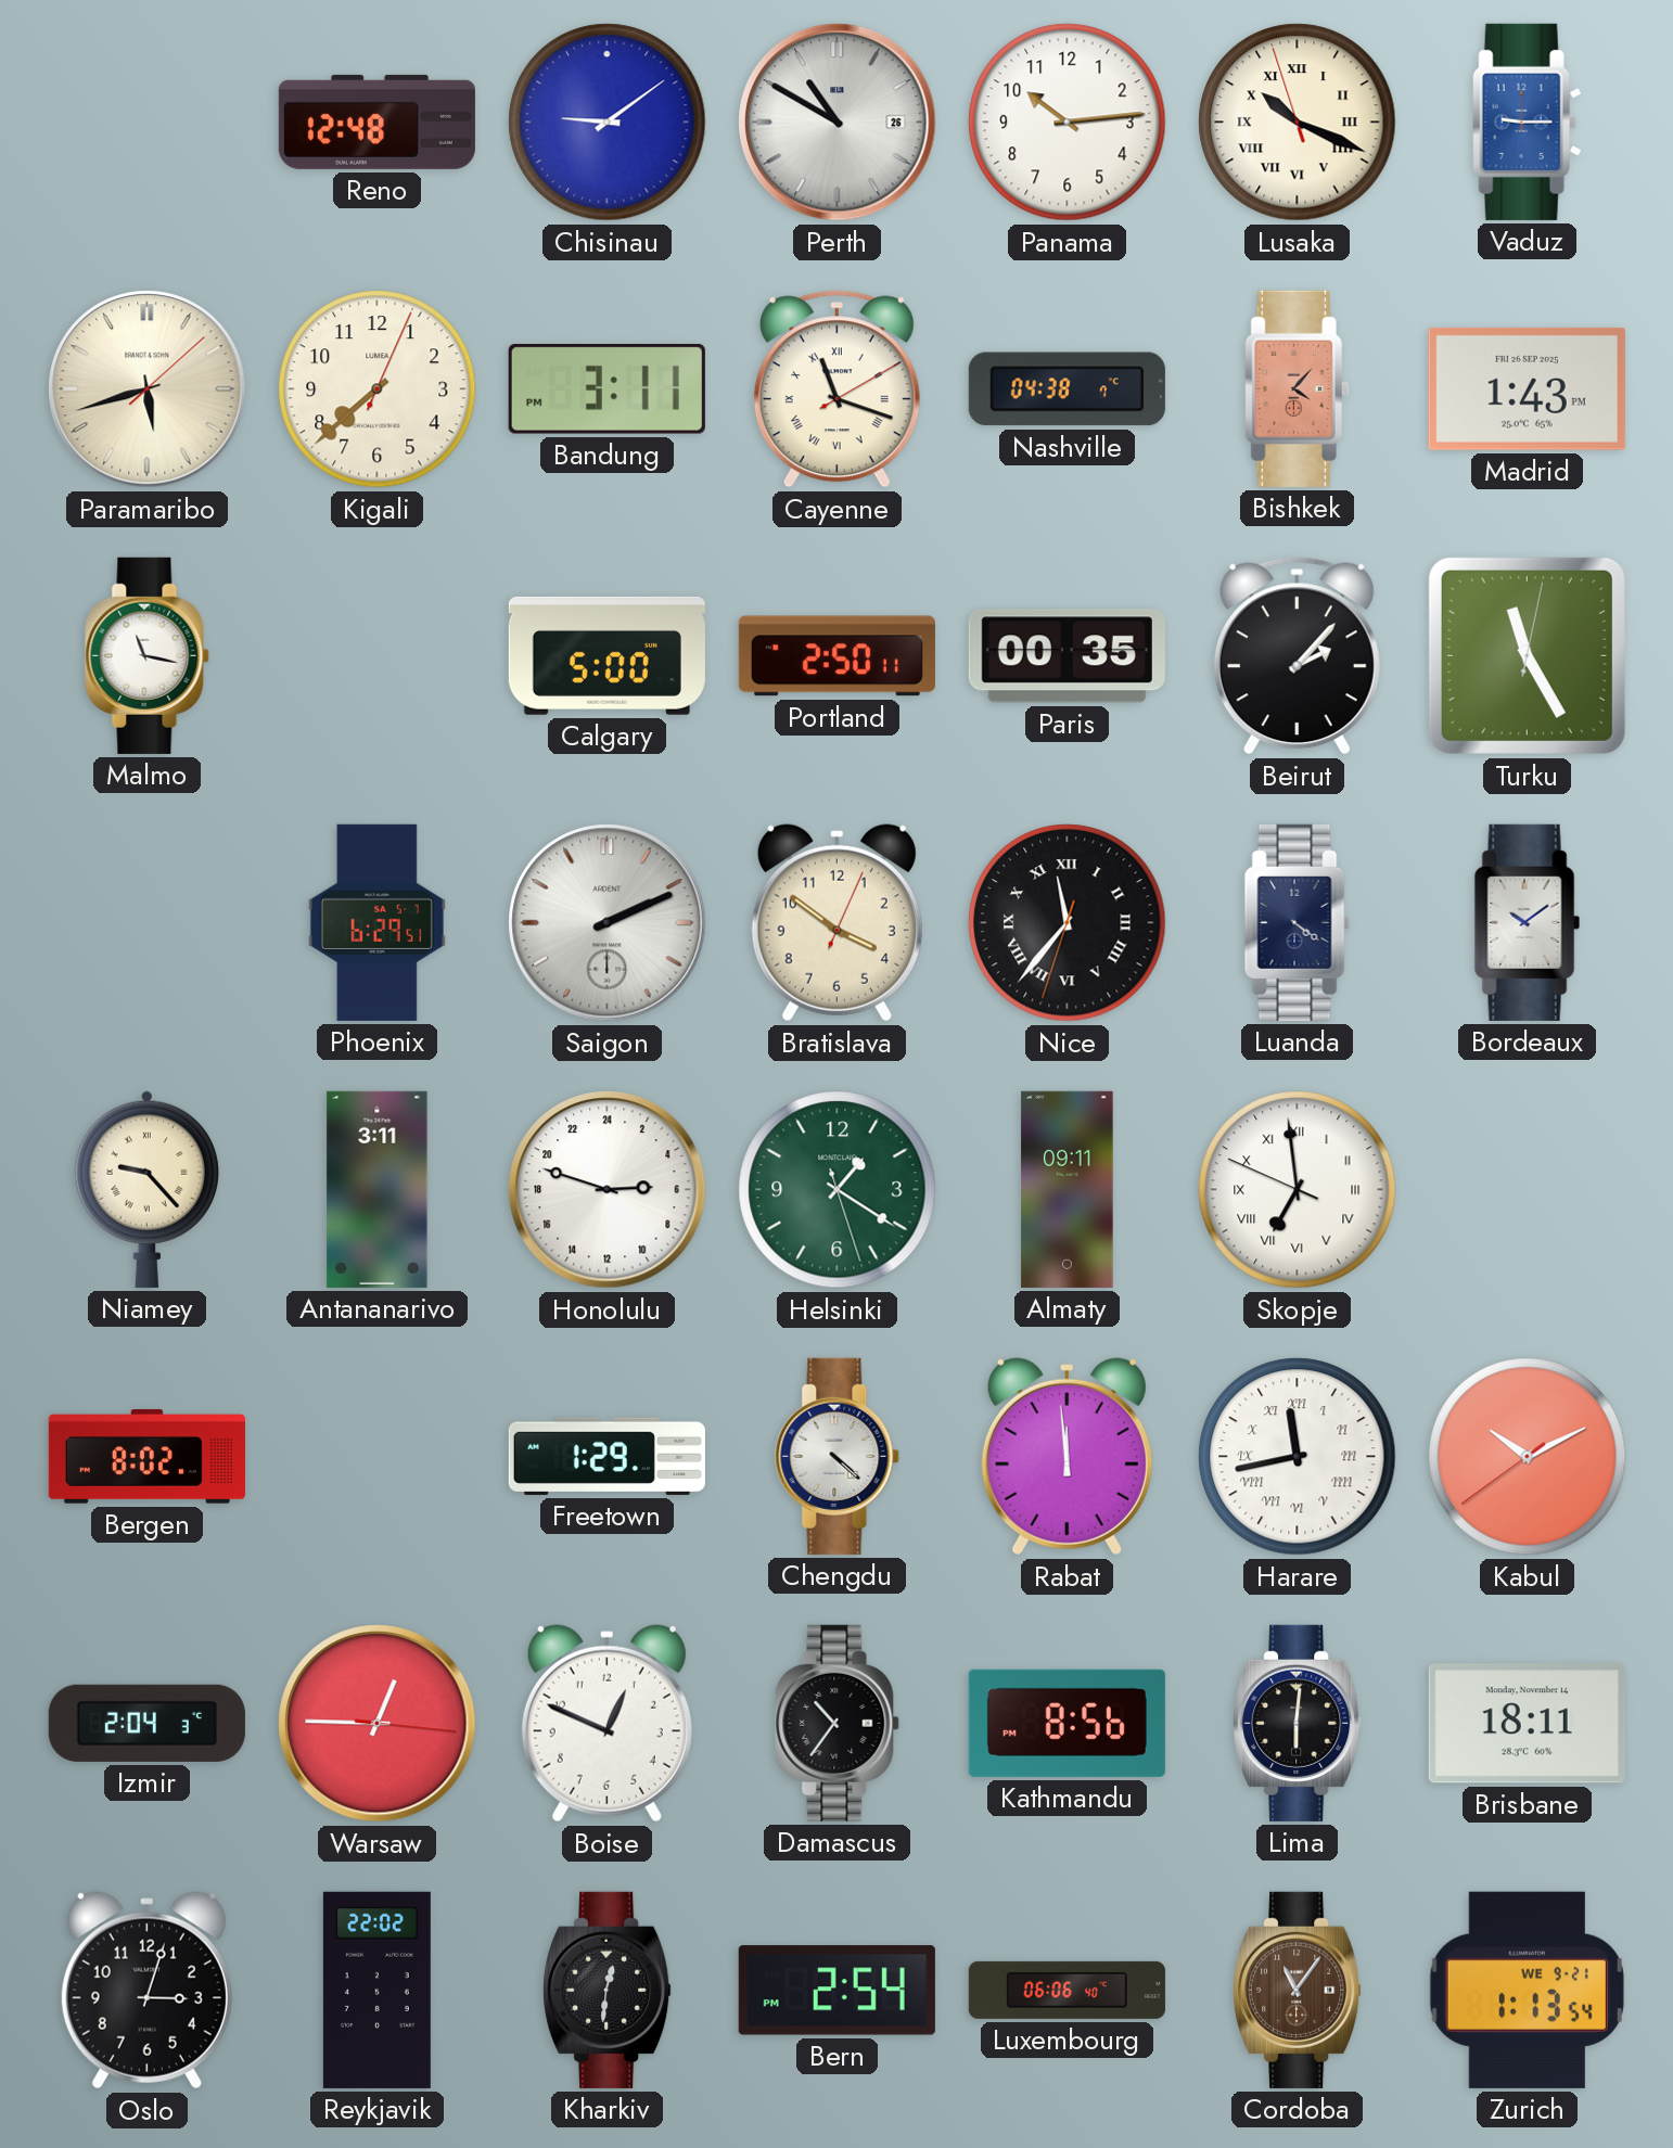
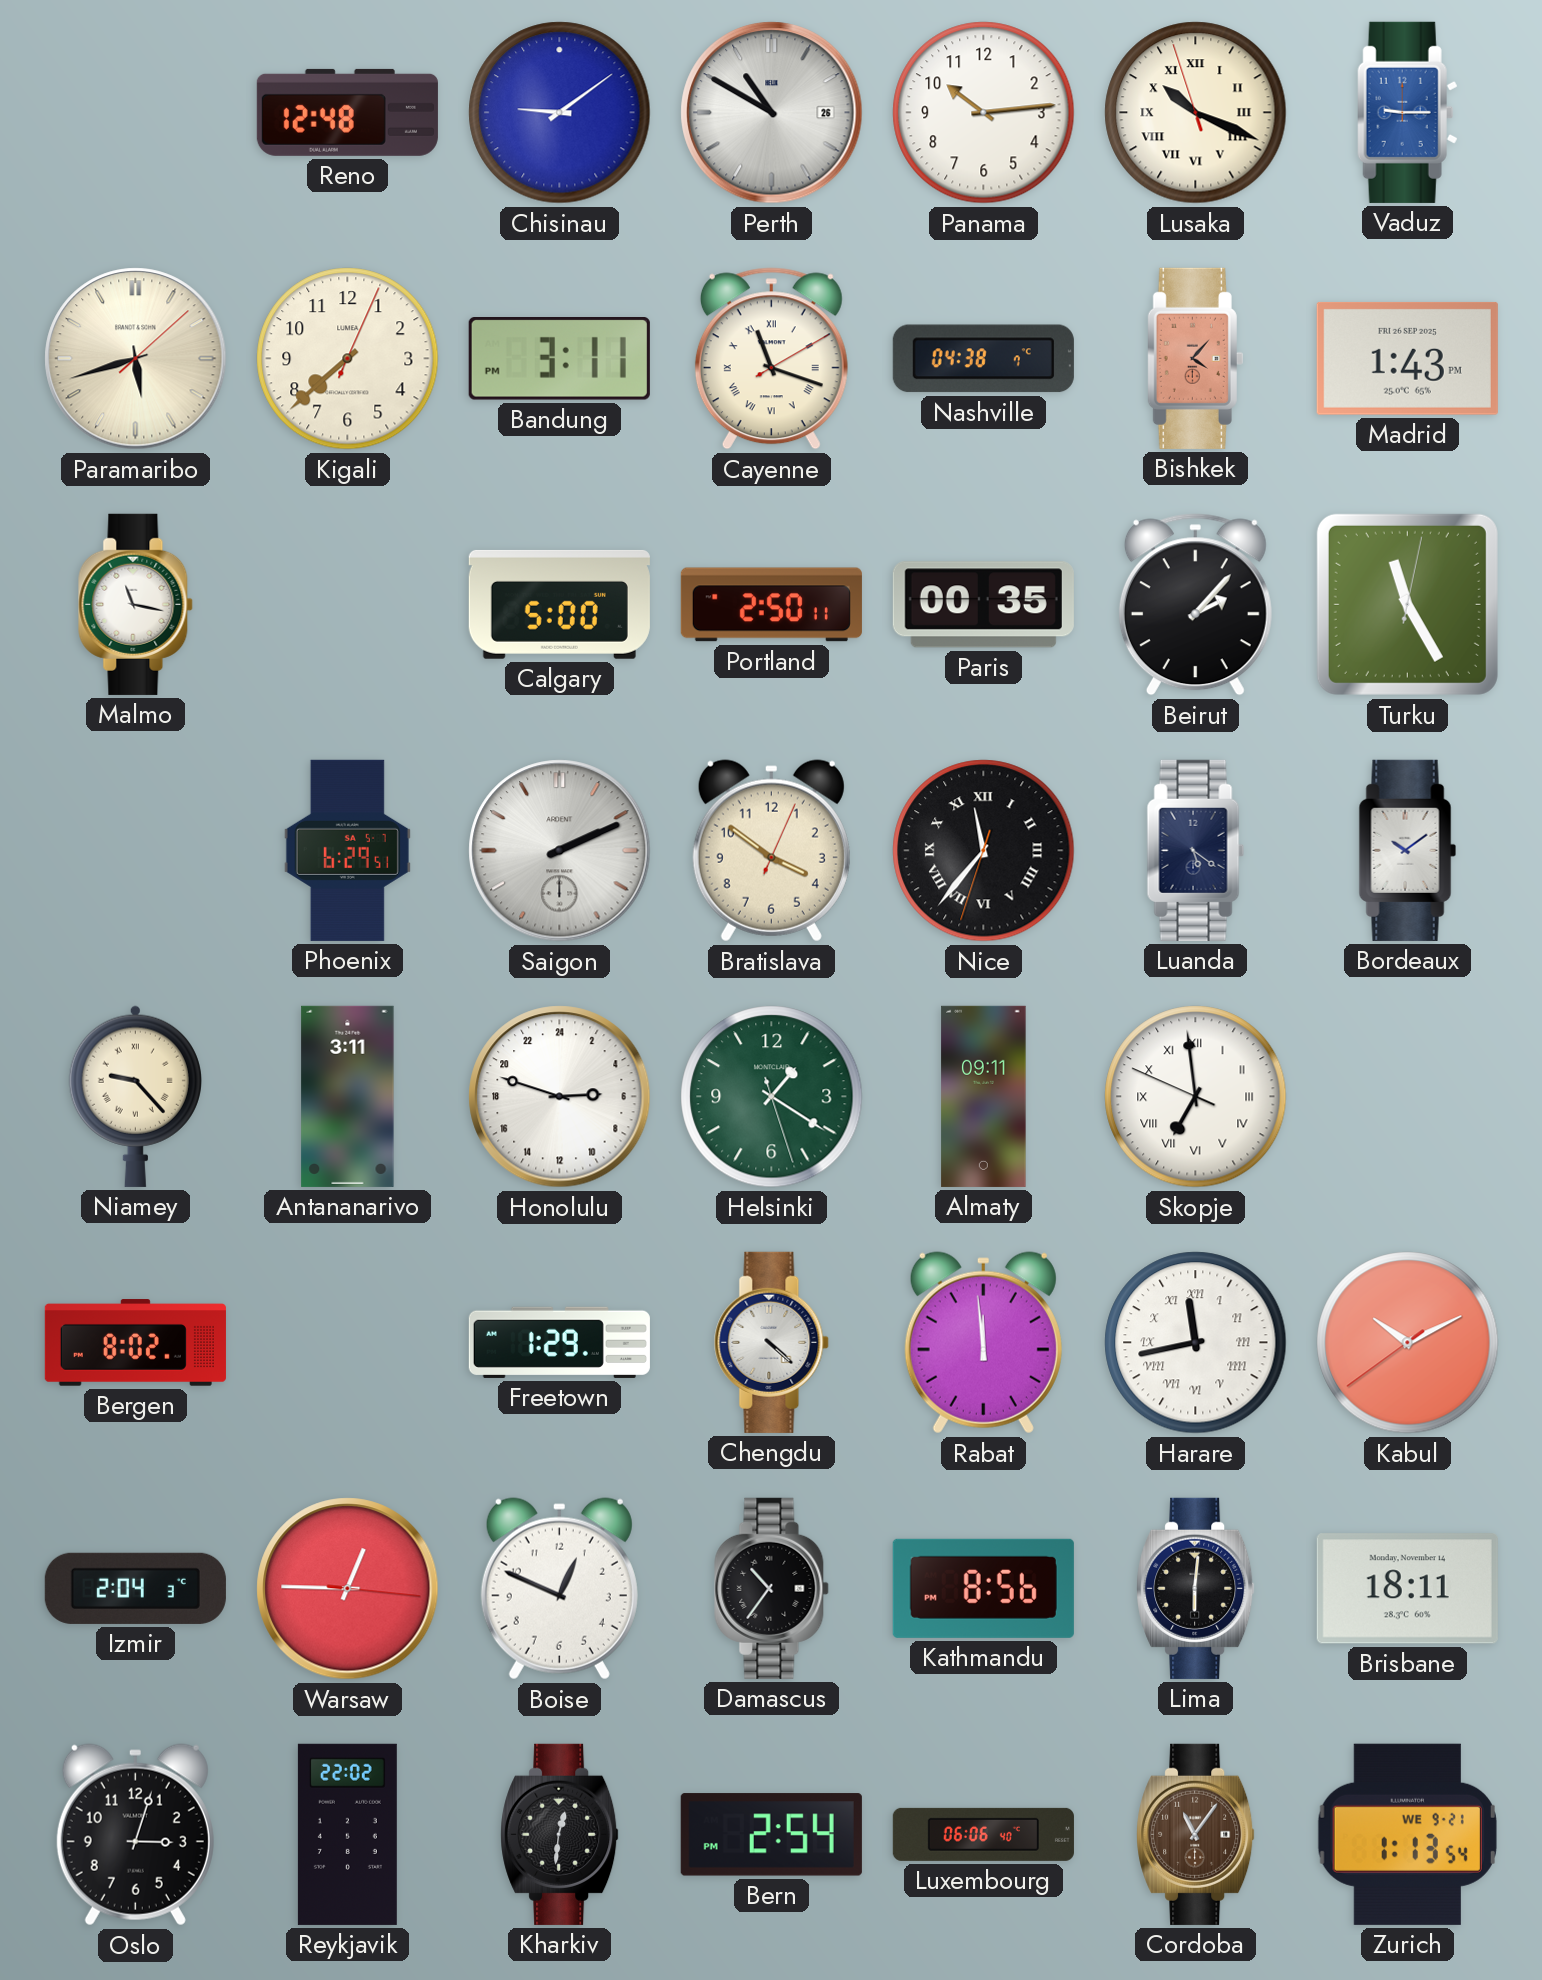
Luanda: 4:21 -> 5:21 (1196, 850)
